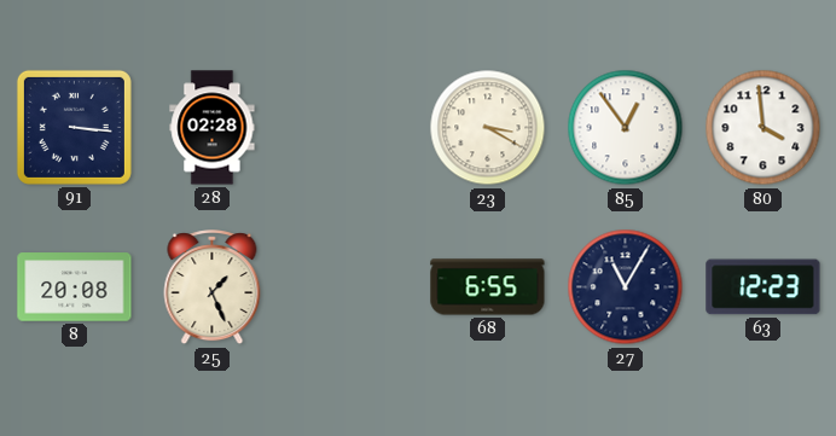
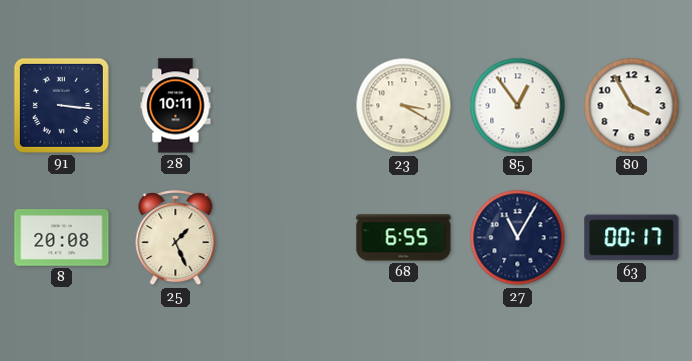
28: 02:28 -> 10:11 (176, 106)
80: 3:59 -> 3:55 (632, 106)
63: 12:23 -> 00:17 (632, 238)
